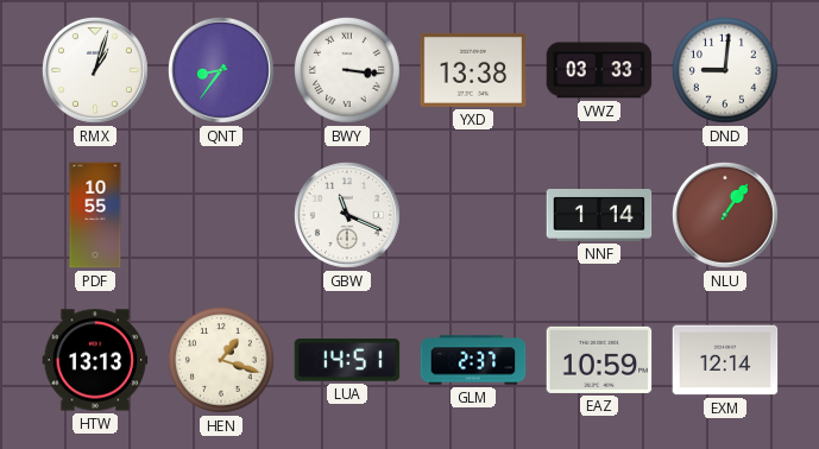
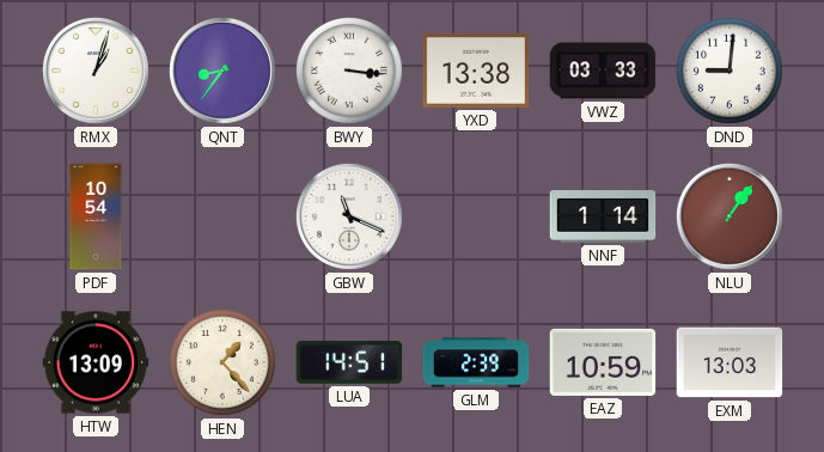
PDF: 10:55 -> 10:54 (96, 216)
HTW: 13:13 -> 13:09 (96, 362)
HEN: 1:18 -> 1:23 (222, 362)
GLM: 2:37 -> 2:39 (476, 362)
EXM: 12:14 -> 13:03 (730, 362)
